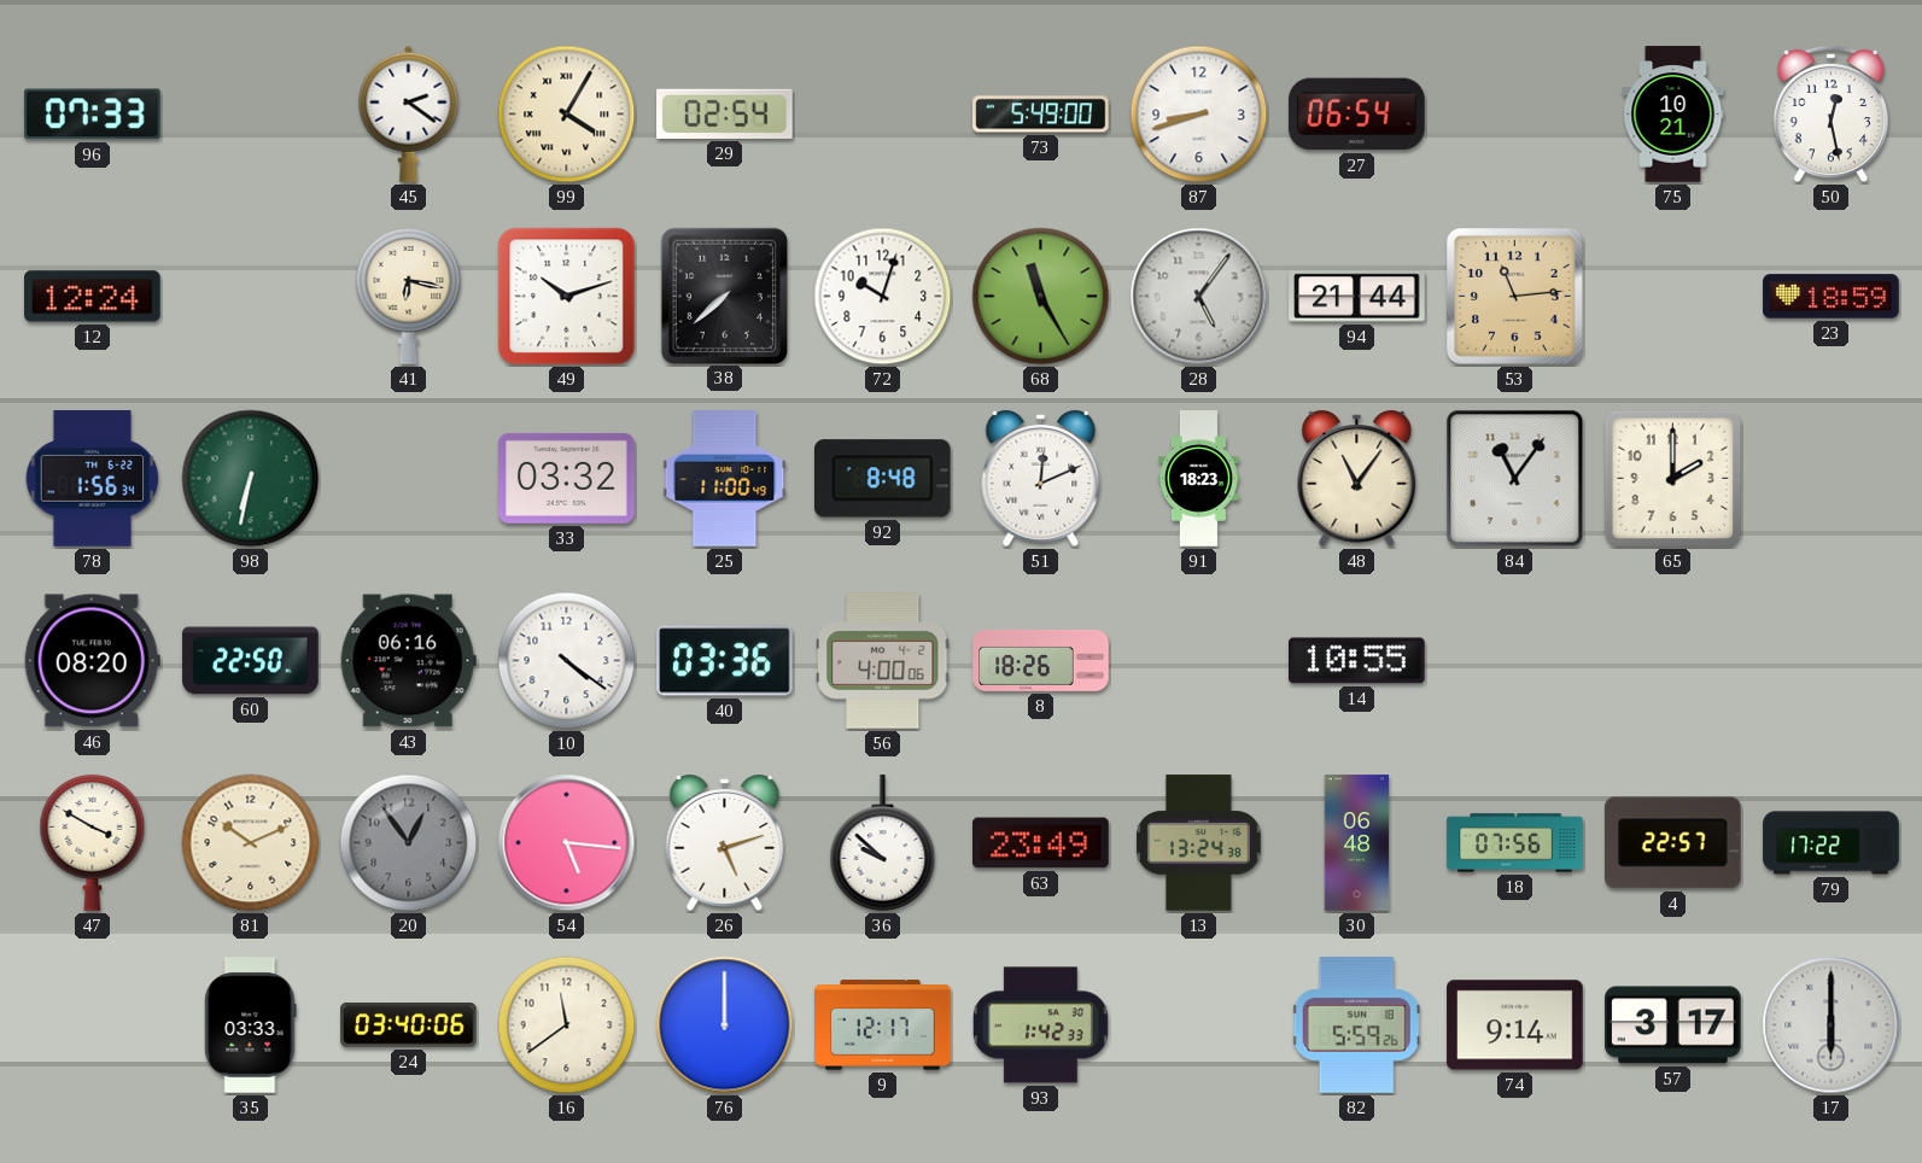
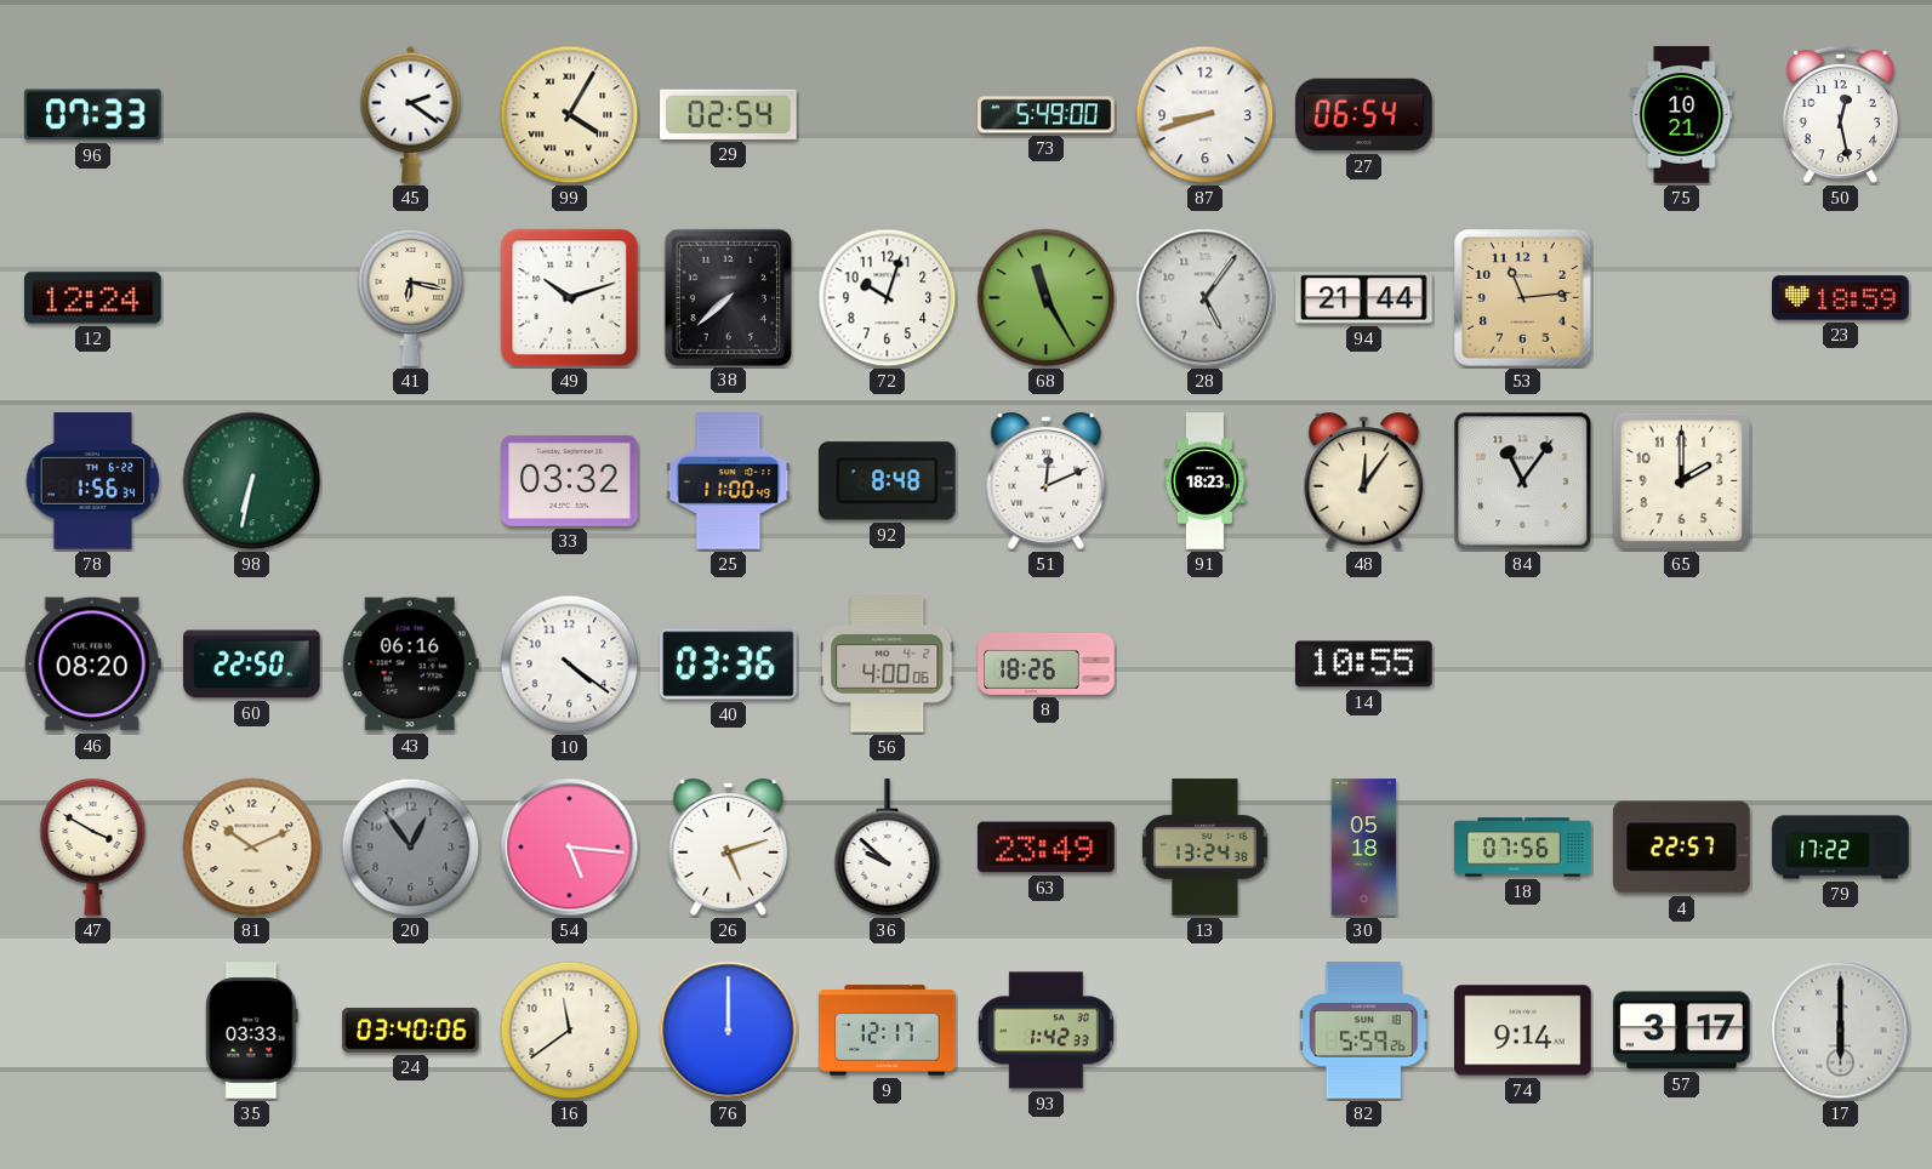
48: 11:06 -> 12:06 (1364, 480)
30: 06:48 -> 05:18 (1364, 848)
